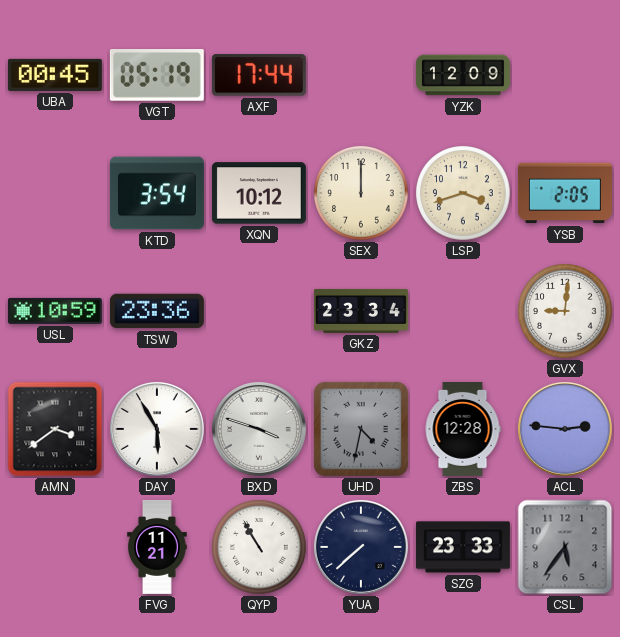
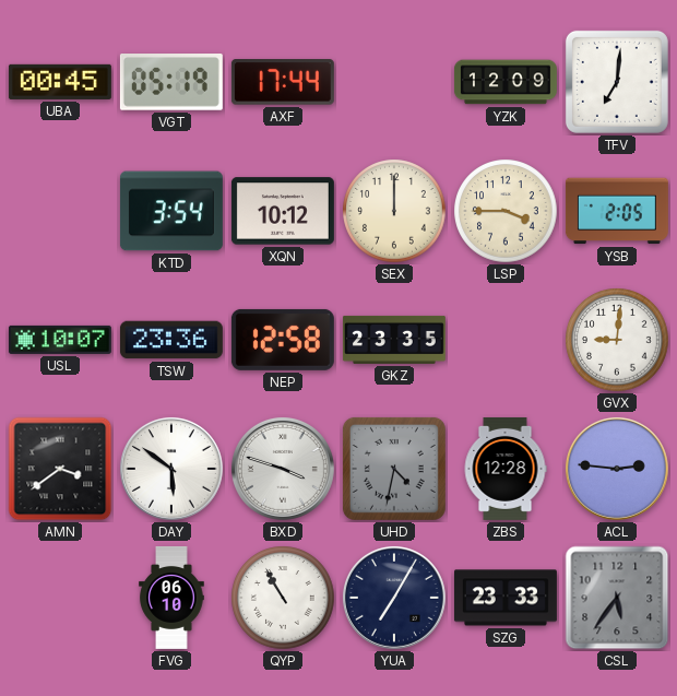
TFV: none -> 7:01 (617, 82)
LSP: 3:42 -> 3:45 (506, 211)
USL: 10:59 -> 10:07 (60, 340)
NEP: none -> 12:58 (283, 340)
GKZ: 23:34 -> 23:35 (394, 340)
DAY: 5:55 -> 5:51 (171, 469)
FVG: 11:21 -> 06:10 (171, 598)
YUA: 7:38 -> 7:05 (394, 598)
